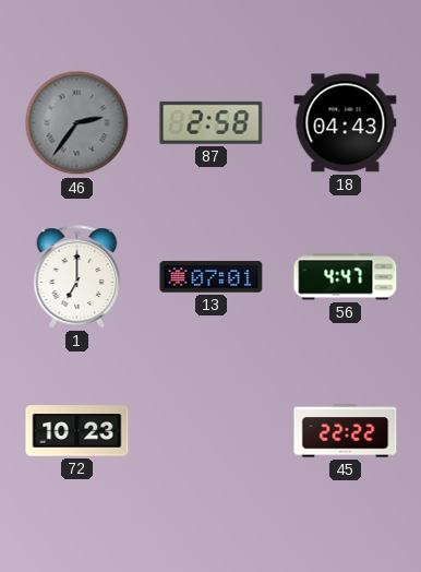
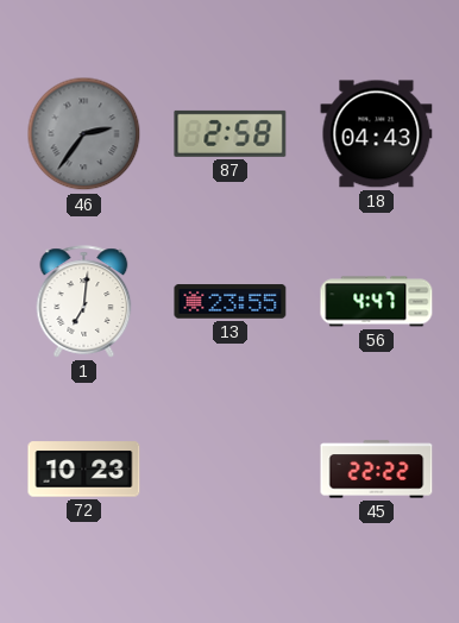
1: 7:00 -> 7:01 (84, 302)
13: 07:01 -> 23:55 (231, 302)
